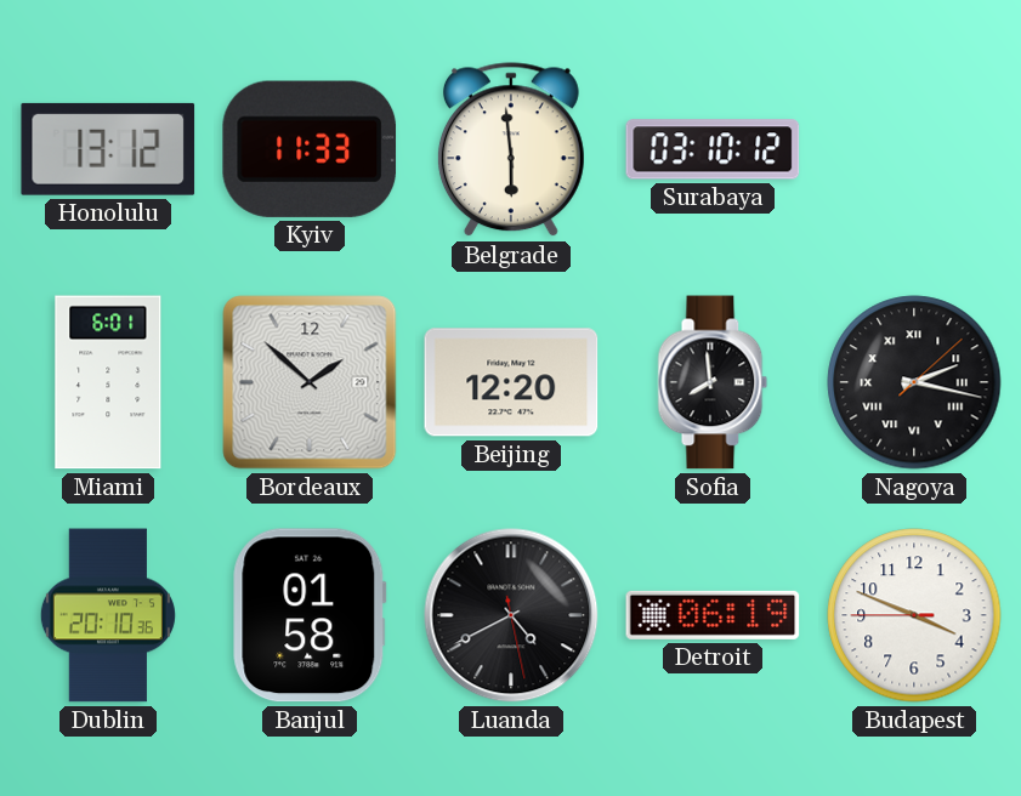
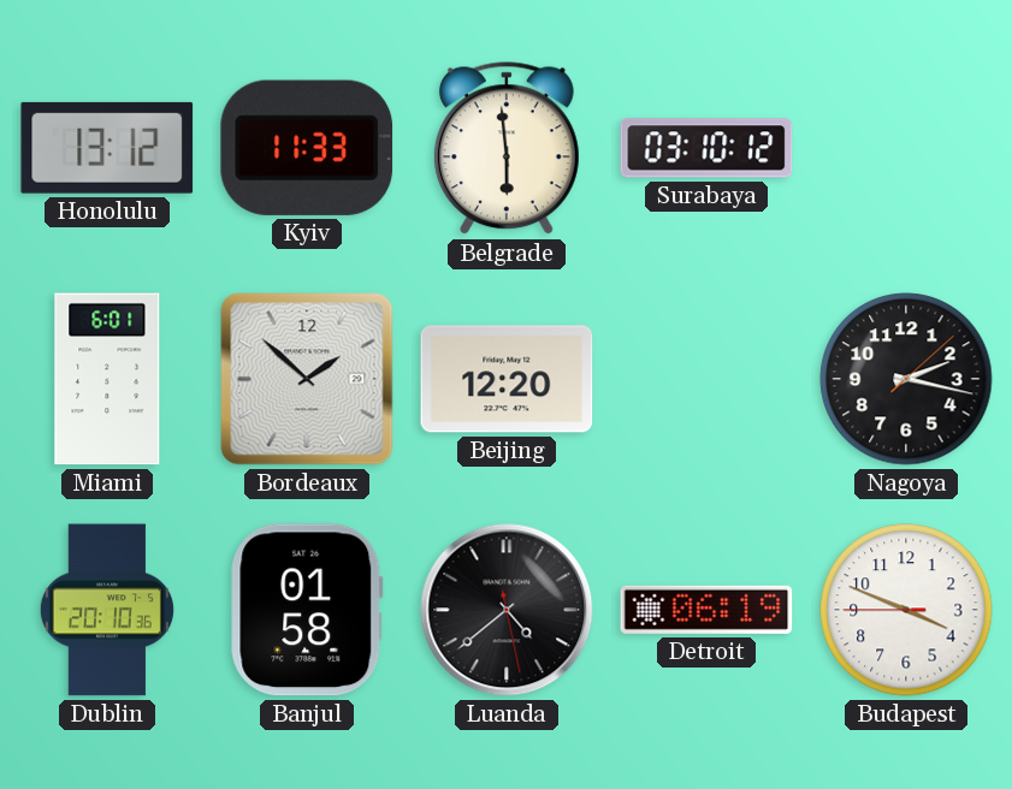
Sofia: 7:59 -> none (713, 382)
Nagoya numerals: Roman -> Arabic (906, 379)
Luanda: 4:40 -> 4:38 (507, 610)
